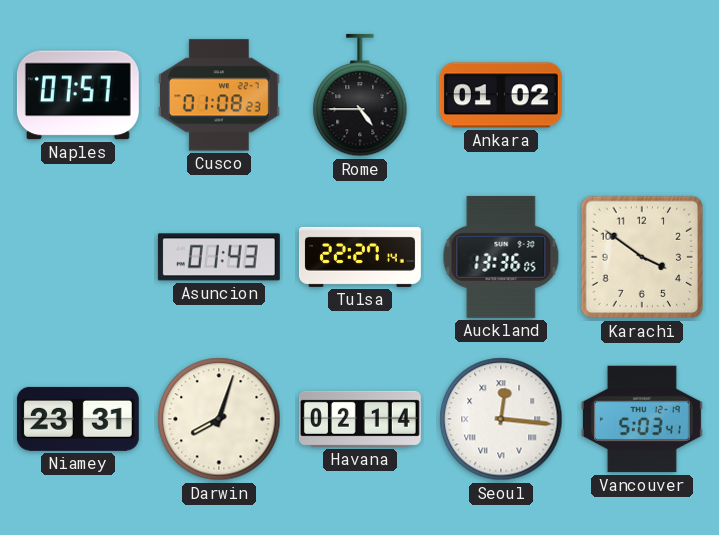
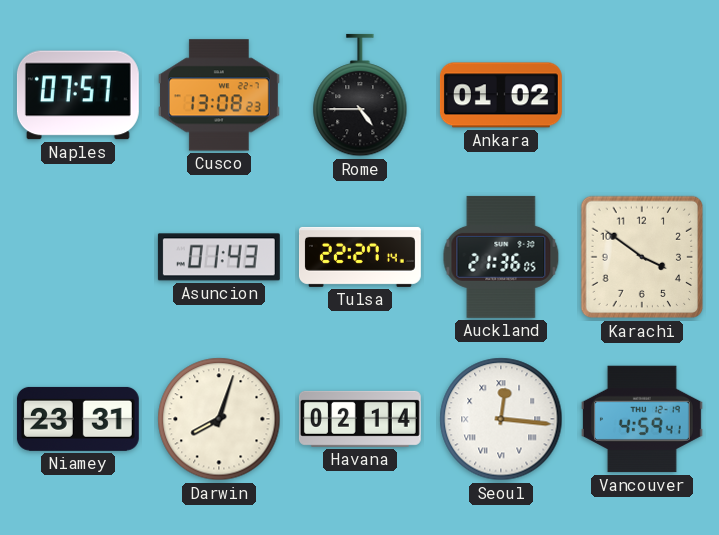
Cusco: 01:08 -> 13:08 (219, 95)
Auckland: 13:36 -> 21:36 (501, 257)
Vancouver: 5:03 -> 4:59 (642, 419)
